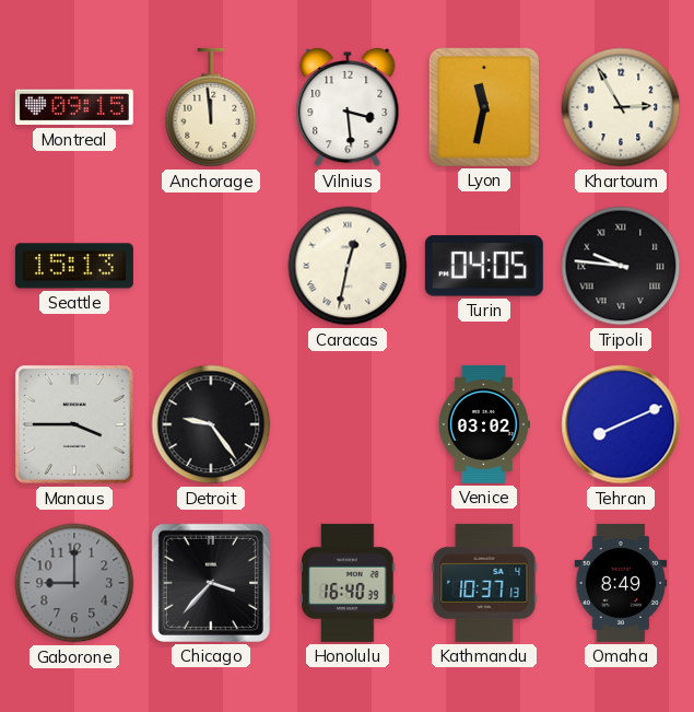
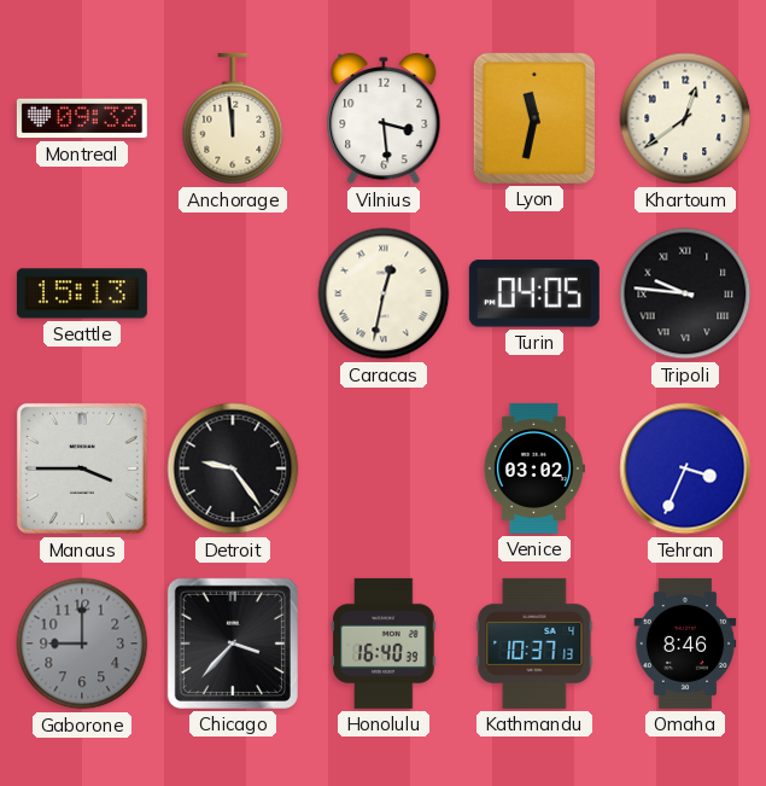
Montreal: 09:15 -> 09:32 (82, 118)
Khartoum: 2:55 -> 12:39 (685, 118)
Tehran: 8:11 -> 3:34 (685, 468)
Omaha: 8:49 -> 8:46 (685, 644)
